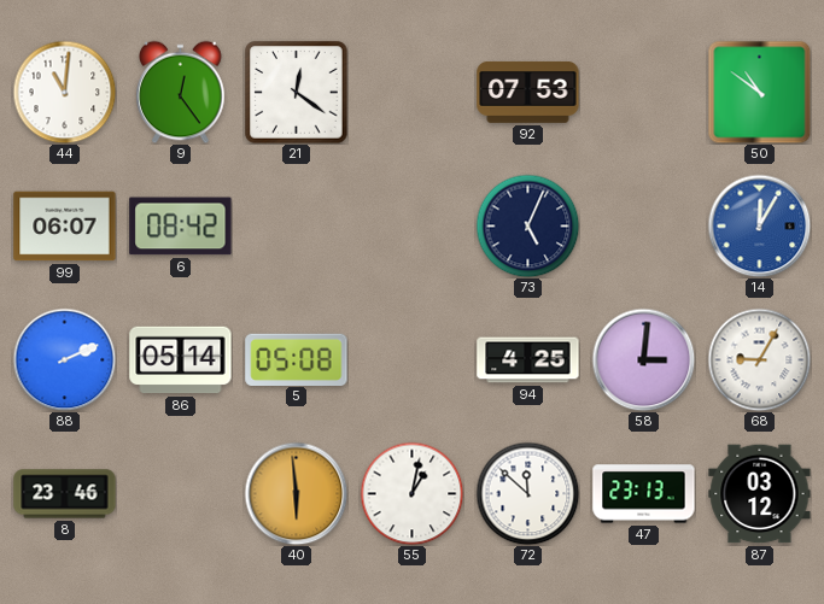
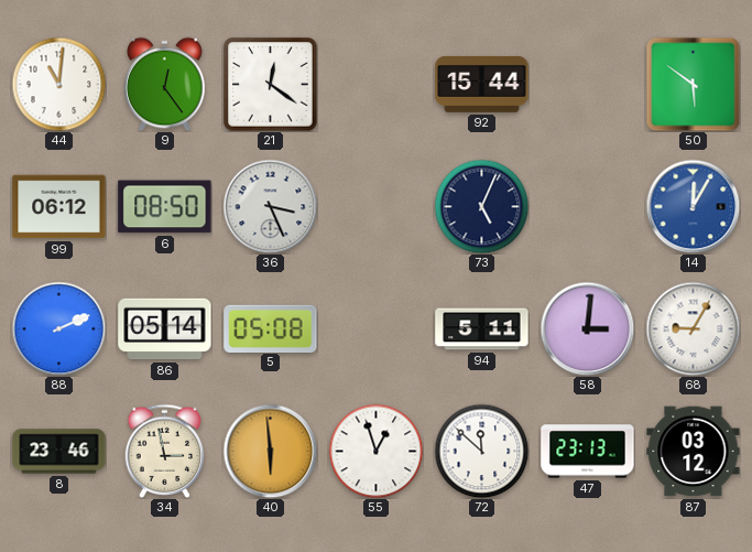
92: 07:53 -> 15:44 (482, 84)
50: 10:51 -> 5:51 (693, 84)
99: 06:07 -> 06:12 (59, 207)
6: 08:42 -> 08:50 (165, 207)
36: none -> 3:26 (270, 206)
94: 4:25 -> 5:11 (482, 329)
34: none -> 2:58 (165, 451)
55: 1:02 -> 12:57 (375, 451)
